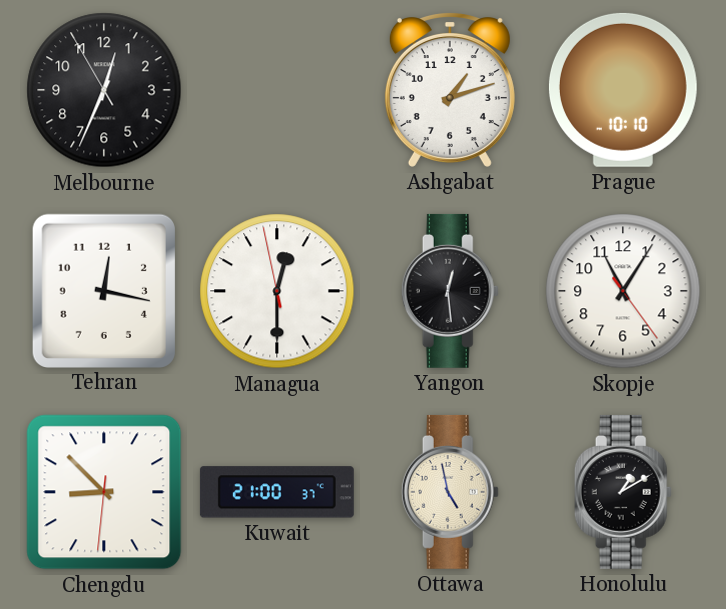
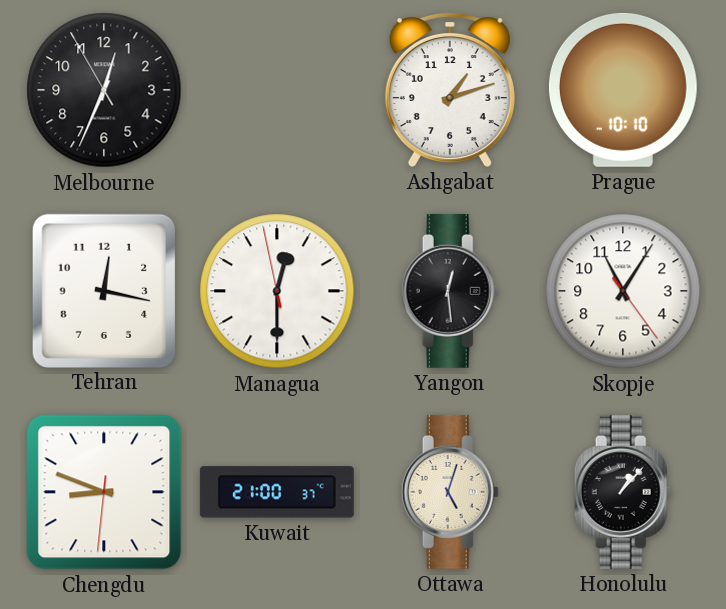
Chengdu: 8:52 -> 8:48 (104, 492)
Ottawa: 4:58 -> 5:03 (450, 492)
Honolulu: 1:10 -> 1:07 (623, 492)
